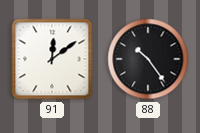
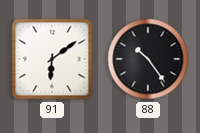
91: 12:09 -> 6:09 (52, 59)
